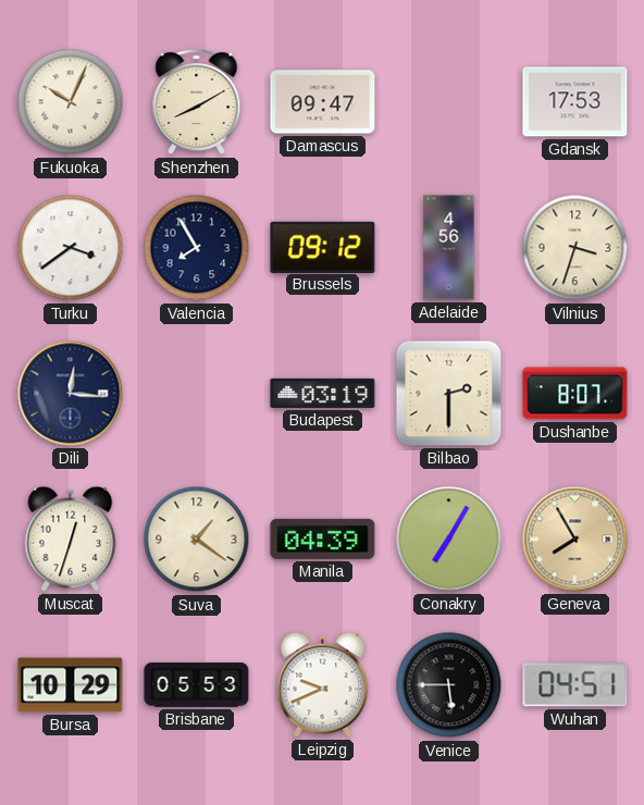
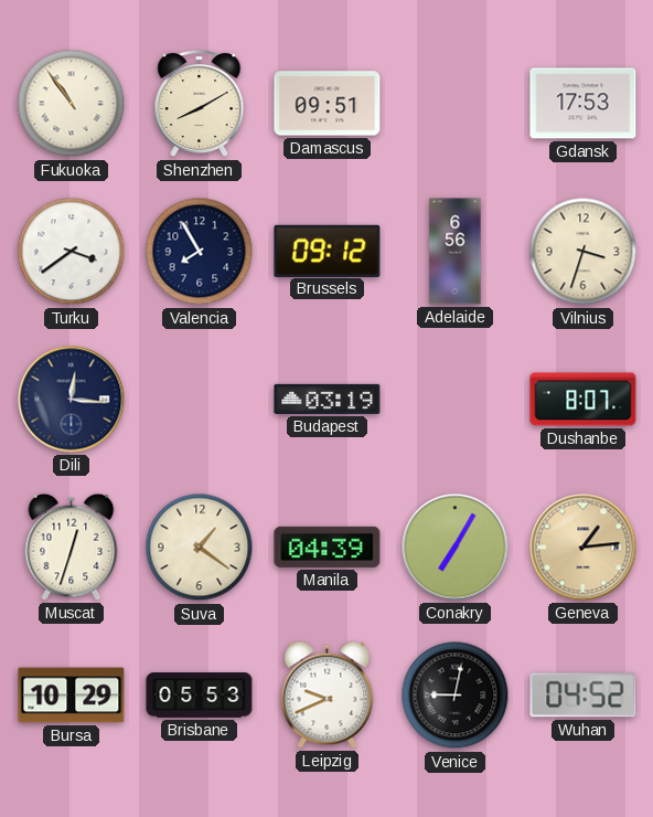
Fukuoka: 10:04 -> 10:54 (72, 104)
Damascus: 09:47 -> 09:51 (328, 104)
Adelaide: 4:56 -> 6:56 (456, 252)
Bilbao: 2:30 -> none (449, 394)
Geneva: 7:55 -> 1:14 (584, 548)
Venice: 5:45 -> 9:02 (456, 696)
Wuhan: 04:51 -> 04:52 (584, 696)
